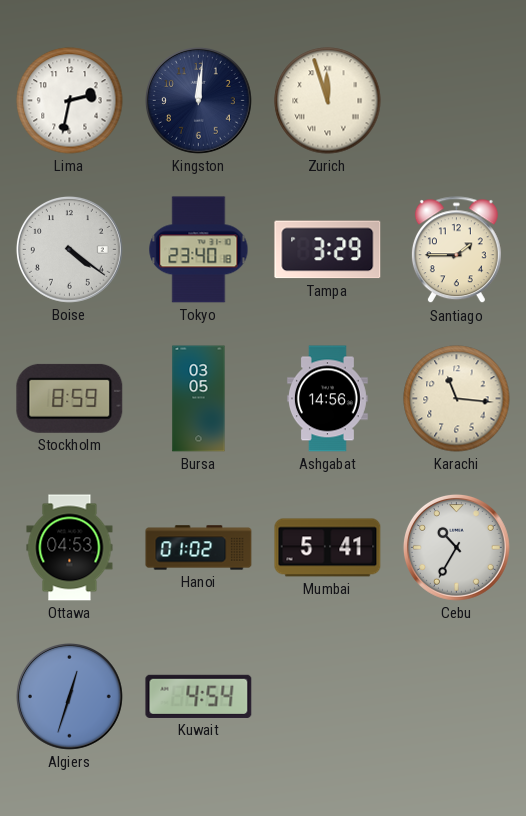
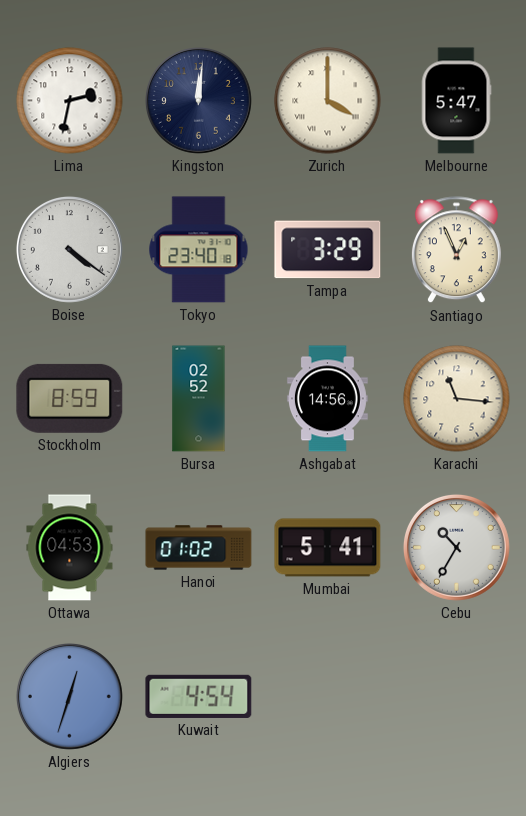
Zurich: 11:57 -> 4:00 (328, 101)
Melbourne: none -> 5:47 (456, 101)
Santiago: 1:45 -> 12:56 (456, 250)
Bursa: 03:05 -> 02:52 (199, 399)
